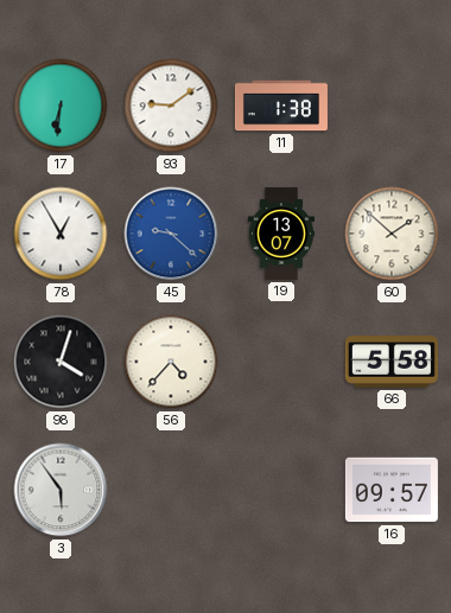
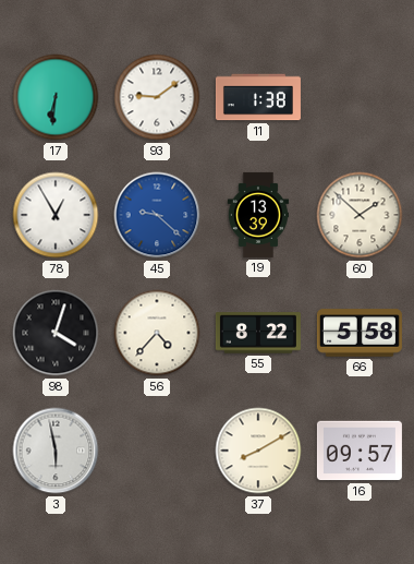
19: 13:07 -> 13:39 (257, 215)
55: none -> 8:22 (258, 333)
3: 5:54 -> 5:58 (56, 451)
37: none -> 8:10 (258, 451)
